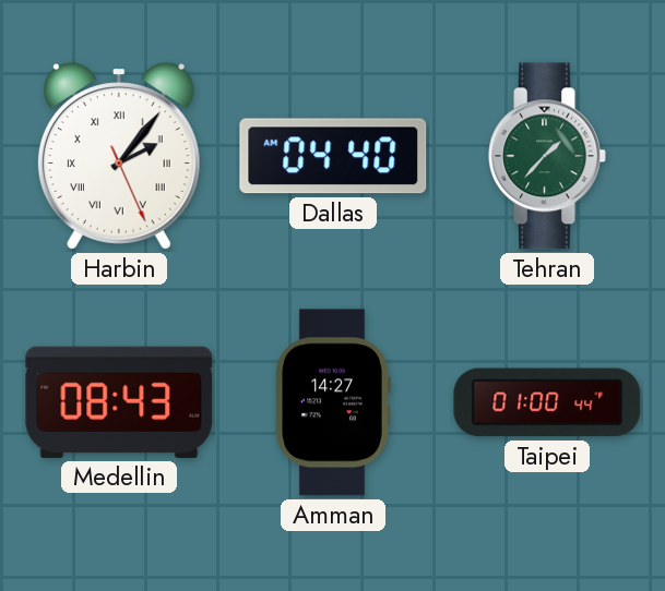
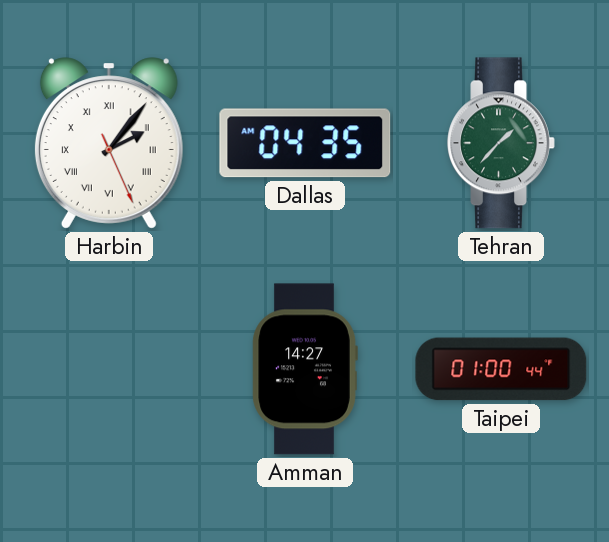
Dallas: 04:40 -> 04:35 (305, 143)
Medellin: 08:43 -> none (119, 402)
